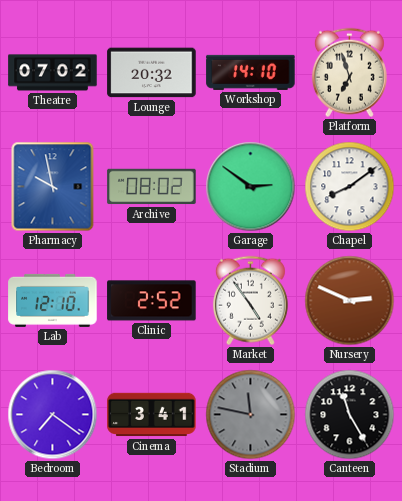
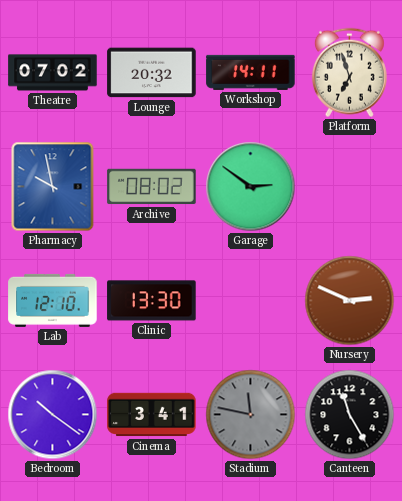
Workshop: 14:10 -> 14:11 (251, 72)
Chapel: 8:09 -> none (350, 187)
Clinic: 2:52 -> 13:30 (152, 301)
Market: 4:54 -> none (250, 301)
Bedroom: 7:21 -> 10:21 (53, 415)
